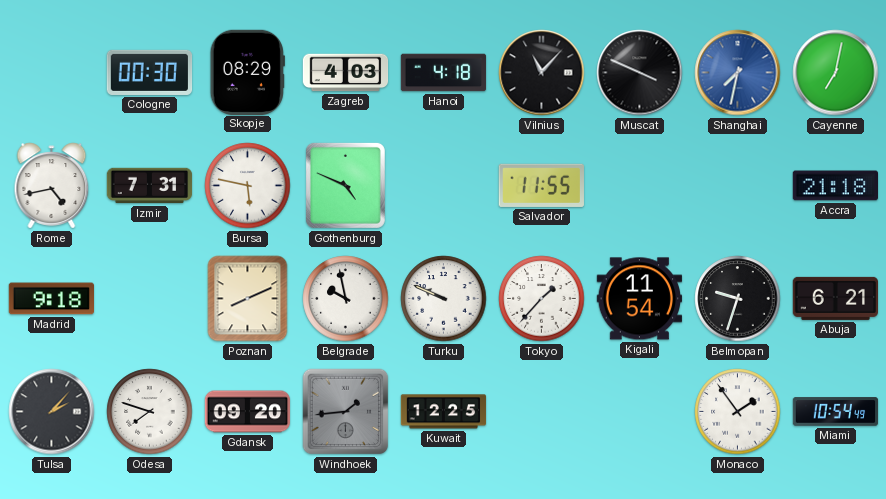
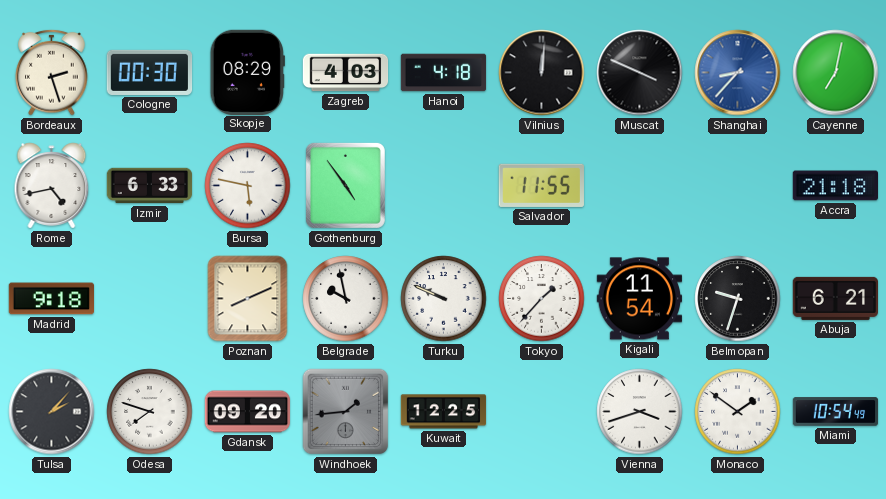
Bordeaux: none -> 2:27 (52, 72)
Vilnius: 11:07 -> 12:01 (542, 73)
Shanghai: 7:32 -> 8:37 (738, 73)
Izmir: 7:31 -> 6:33 (150, 186)
Gothenburg: 4:49 -> 4:54 (345, 185)
Vienna: none -> 3:42 (640, 412)
Monaco: 1:54 -> 1:51 (738, 412)
